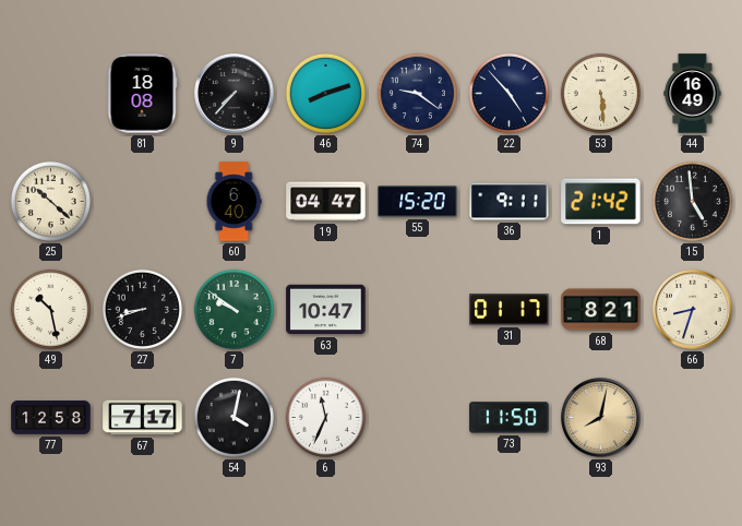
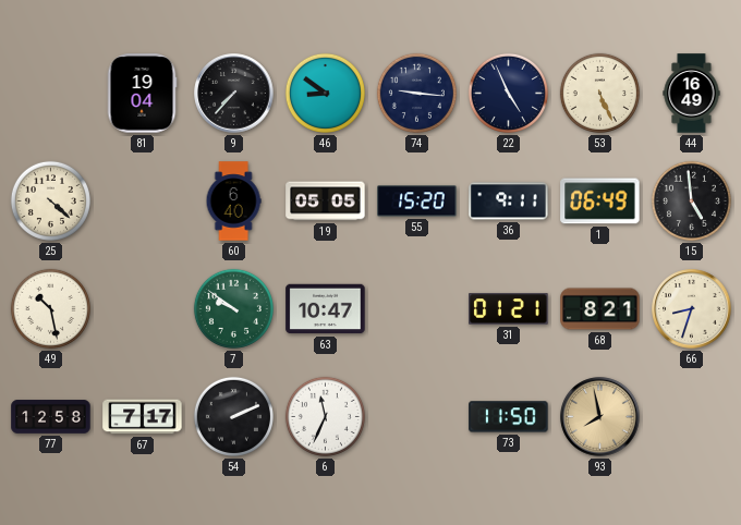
81: 18:08 -> 19:04 (142, 94)
46: 8:12 -> 8:51 (325, 93)
74: 9:21 -> 9:16 (416, 93)
22: 4:53 -> 4:56 (508, 93)
53: 5:29 -> 5:26 (599, 93)
25: 10:22 -> 4:22 (50, 200)
19: 04:47 -> 05:05 (326, 202)
1: 21:42 -> 06:49 (600, 202)
27: 8:42 -> none (142, 309)
31: 01:17 -> 01:21 (509, 309)
54: 4:02 -> 2:11 (233, 416)
93: 8:02 -> 7:58 (600, 417)
